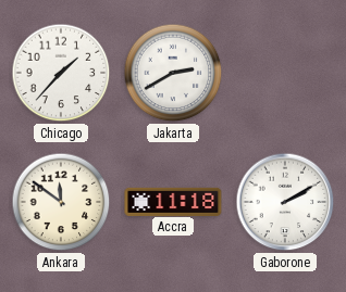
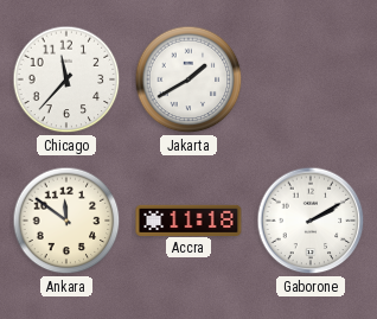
Chicago: 1:37 -> 11:37 (66, 79)
Jakarta: 2:40 -> 1:40 (188, 79)
